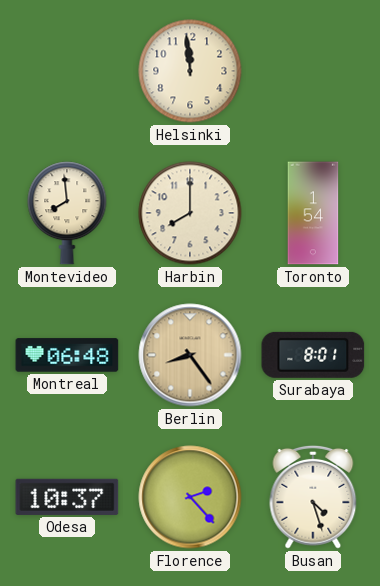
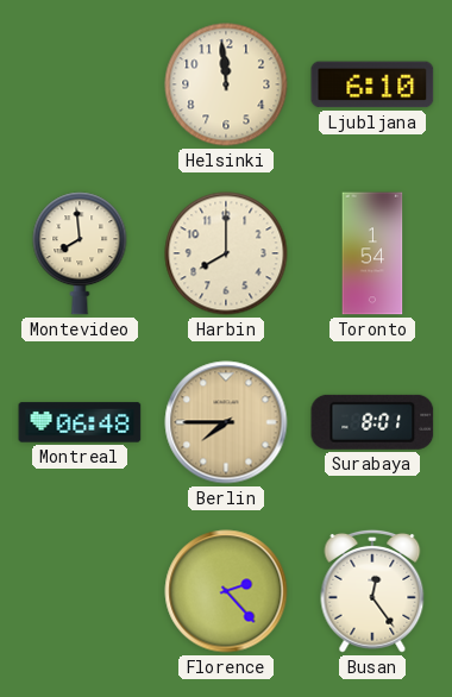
Ljubljana: none -> 6:10 (372, 84)
Berlin: 8:24 -> 7:45 (226, 422)
Odesa: 10:37 -> none (67, 497)
Busan: 4:27 -> 12:24 (372, 591)
